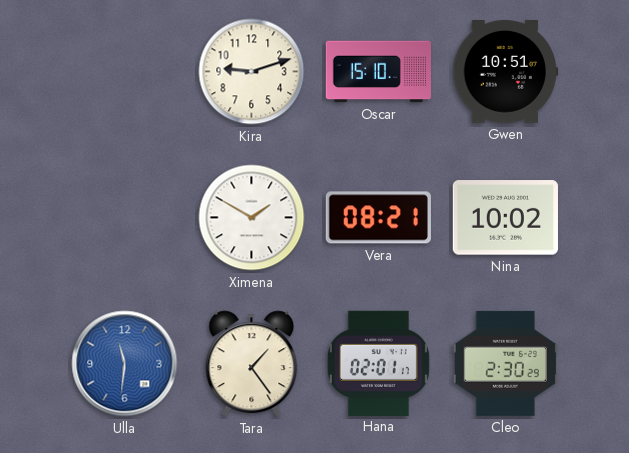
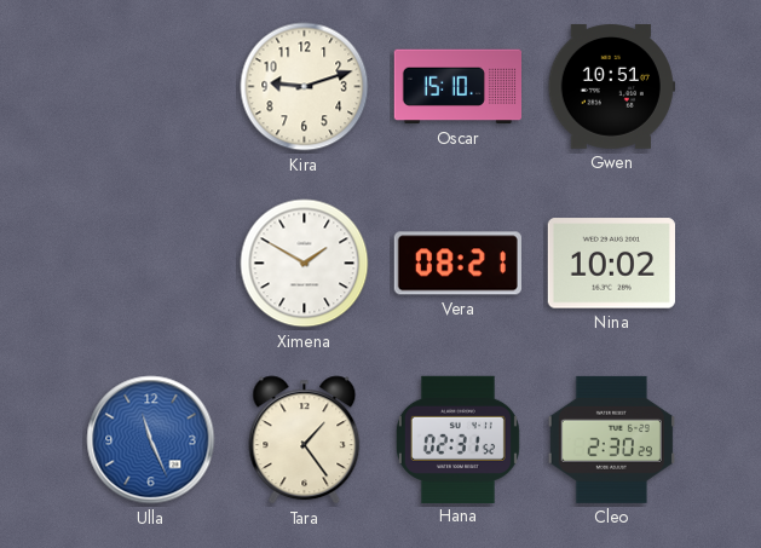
Ulla: 11:31 -> 11:26 (151, 440)
Hana: 02:01 -> 02:31 (457, 439)
